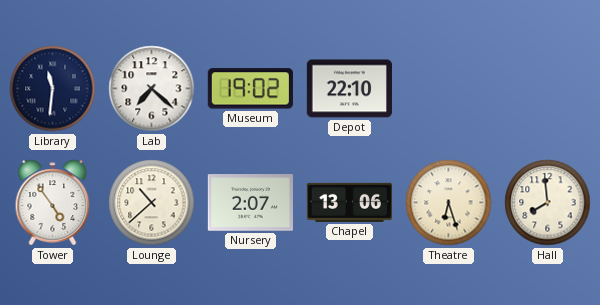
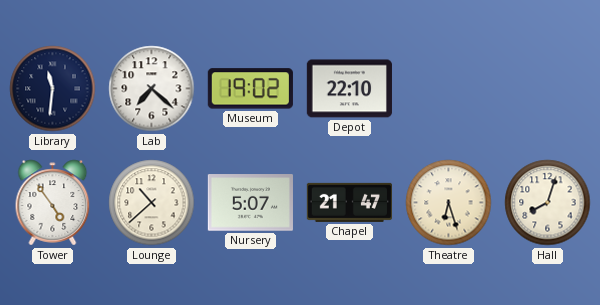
Nursery: 2:07 -> 5:07 (250, 203)
Chapel: 13:06 -> 21:47 (349, 202)
Hall: 7:59 -> 8:03 (548, 203)
